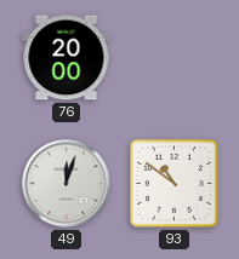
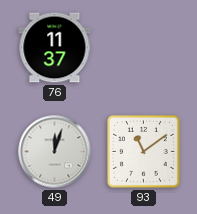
76: 20:00 -> 11:37 (55, 48)
93: 10:51 -> 11:09 (143, 151)
